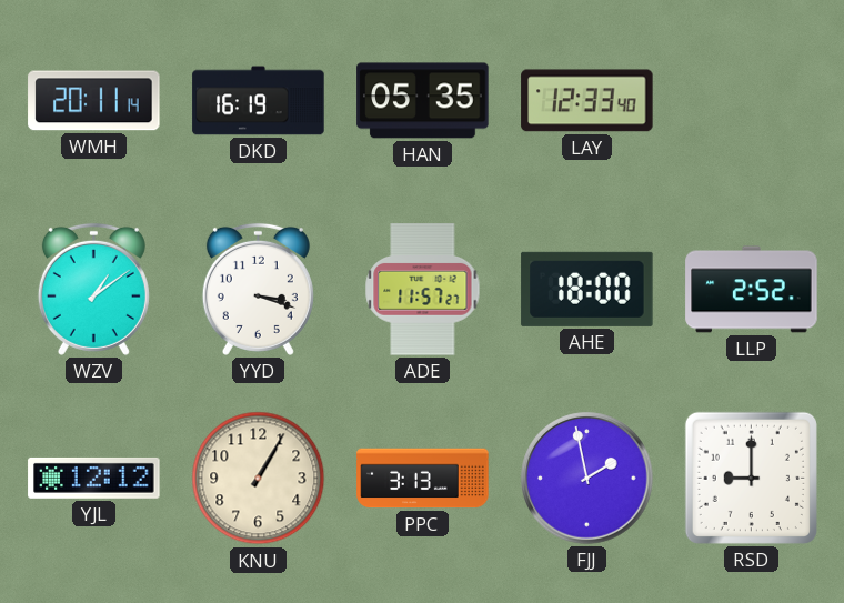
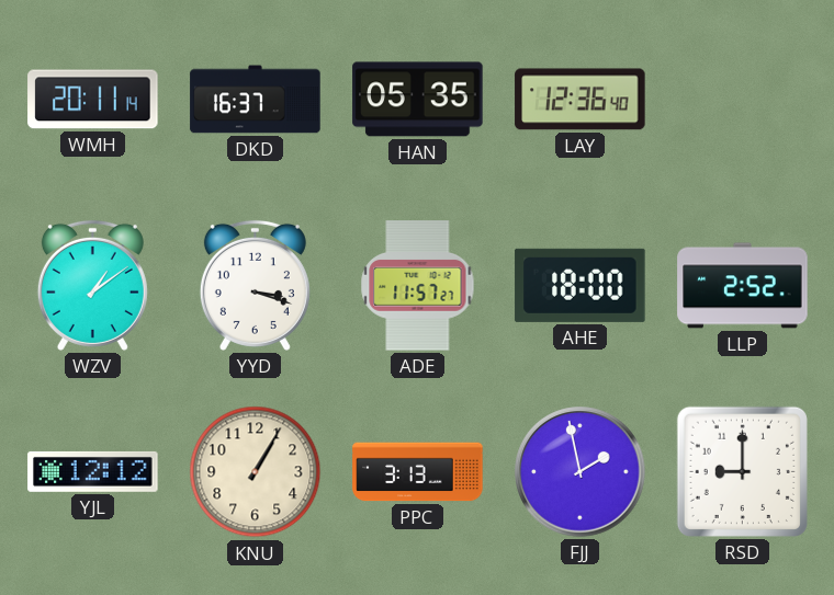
DKD: 16:19 -> 16:37 (256, 100)
LAY: 12:33 -> 12:36 (581, 100)
